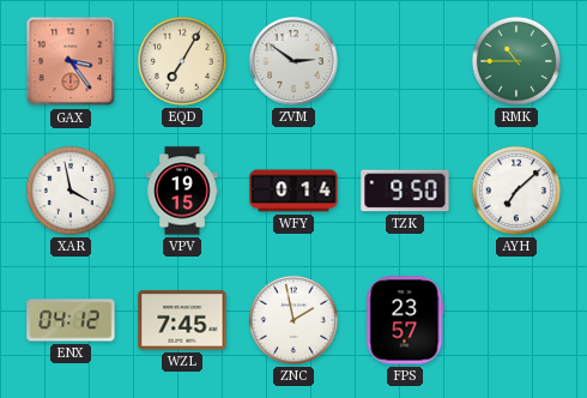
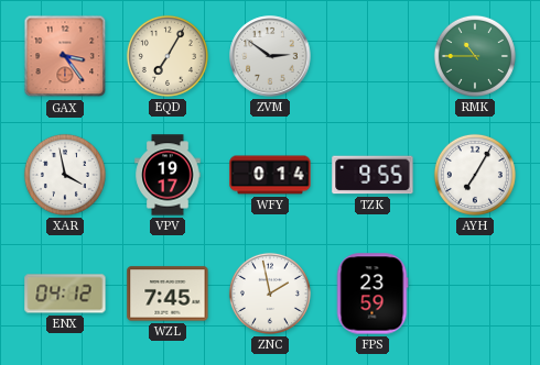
VPV: 19:15 -> 19:17 (168, 175)
TZK: 9:50 -> 9:55 (372, 175)
AYH: 7:08 -> 7:05 (475, 175)
FPS: 23:57 -> 23:59 (372, 294)
